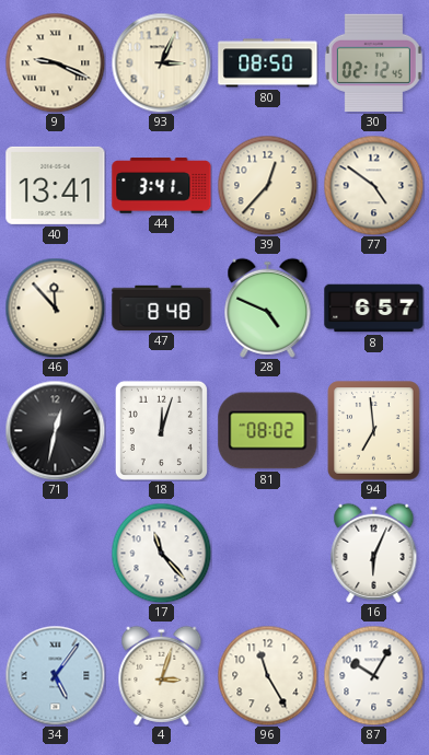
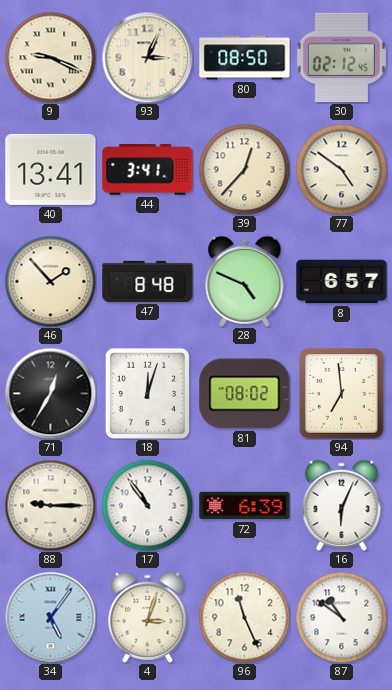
46: 11:53 -> 1:53 (50, 281)
71: 12:32 -> 12:35 (50, 393)
88: none -> 9:15 (50, 505)
17: 11:23 -> 10:54 (147, 505)
72: none -> 6:39 (245, 506)
96: 11:25 -> 11:26 (244, 617)
87: 10:05 -> 10:51 (341, 617)
